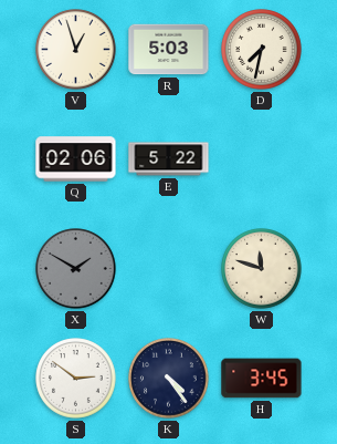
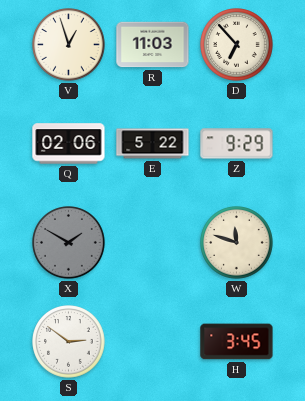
R: 5:03 -> 11:03 (153, 45)
D: 7:32 -> 6:53 (237, 45)
Z: none -> 9:29 (237, 144)
K: 4:24 -> none (169, 379)
